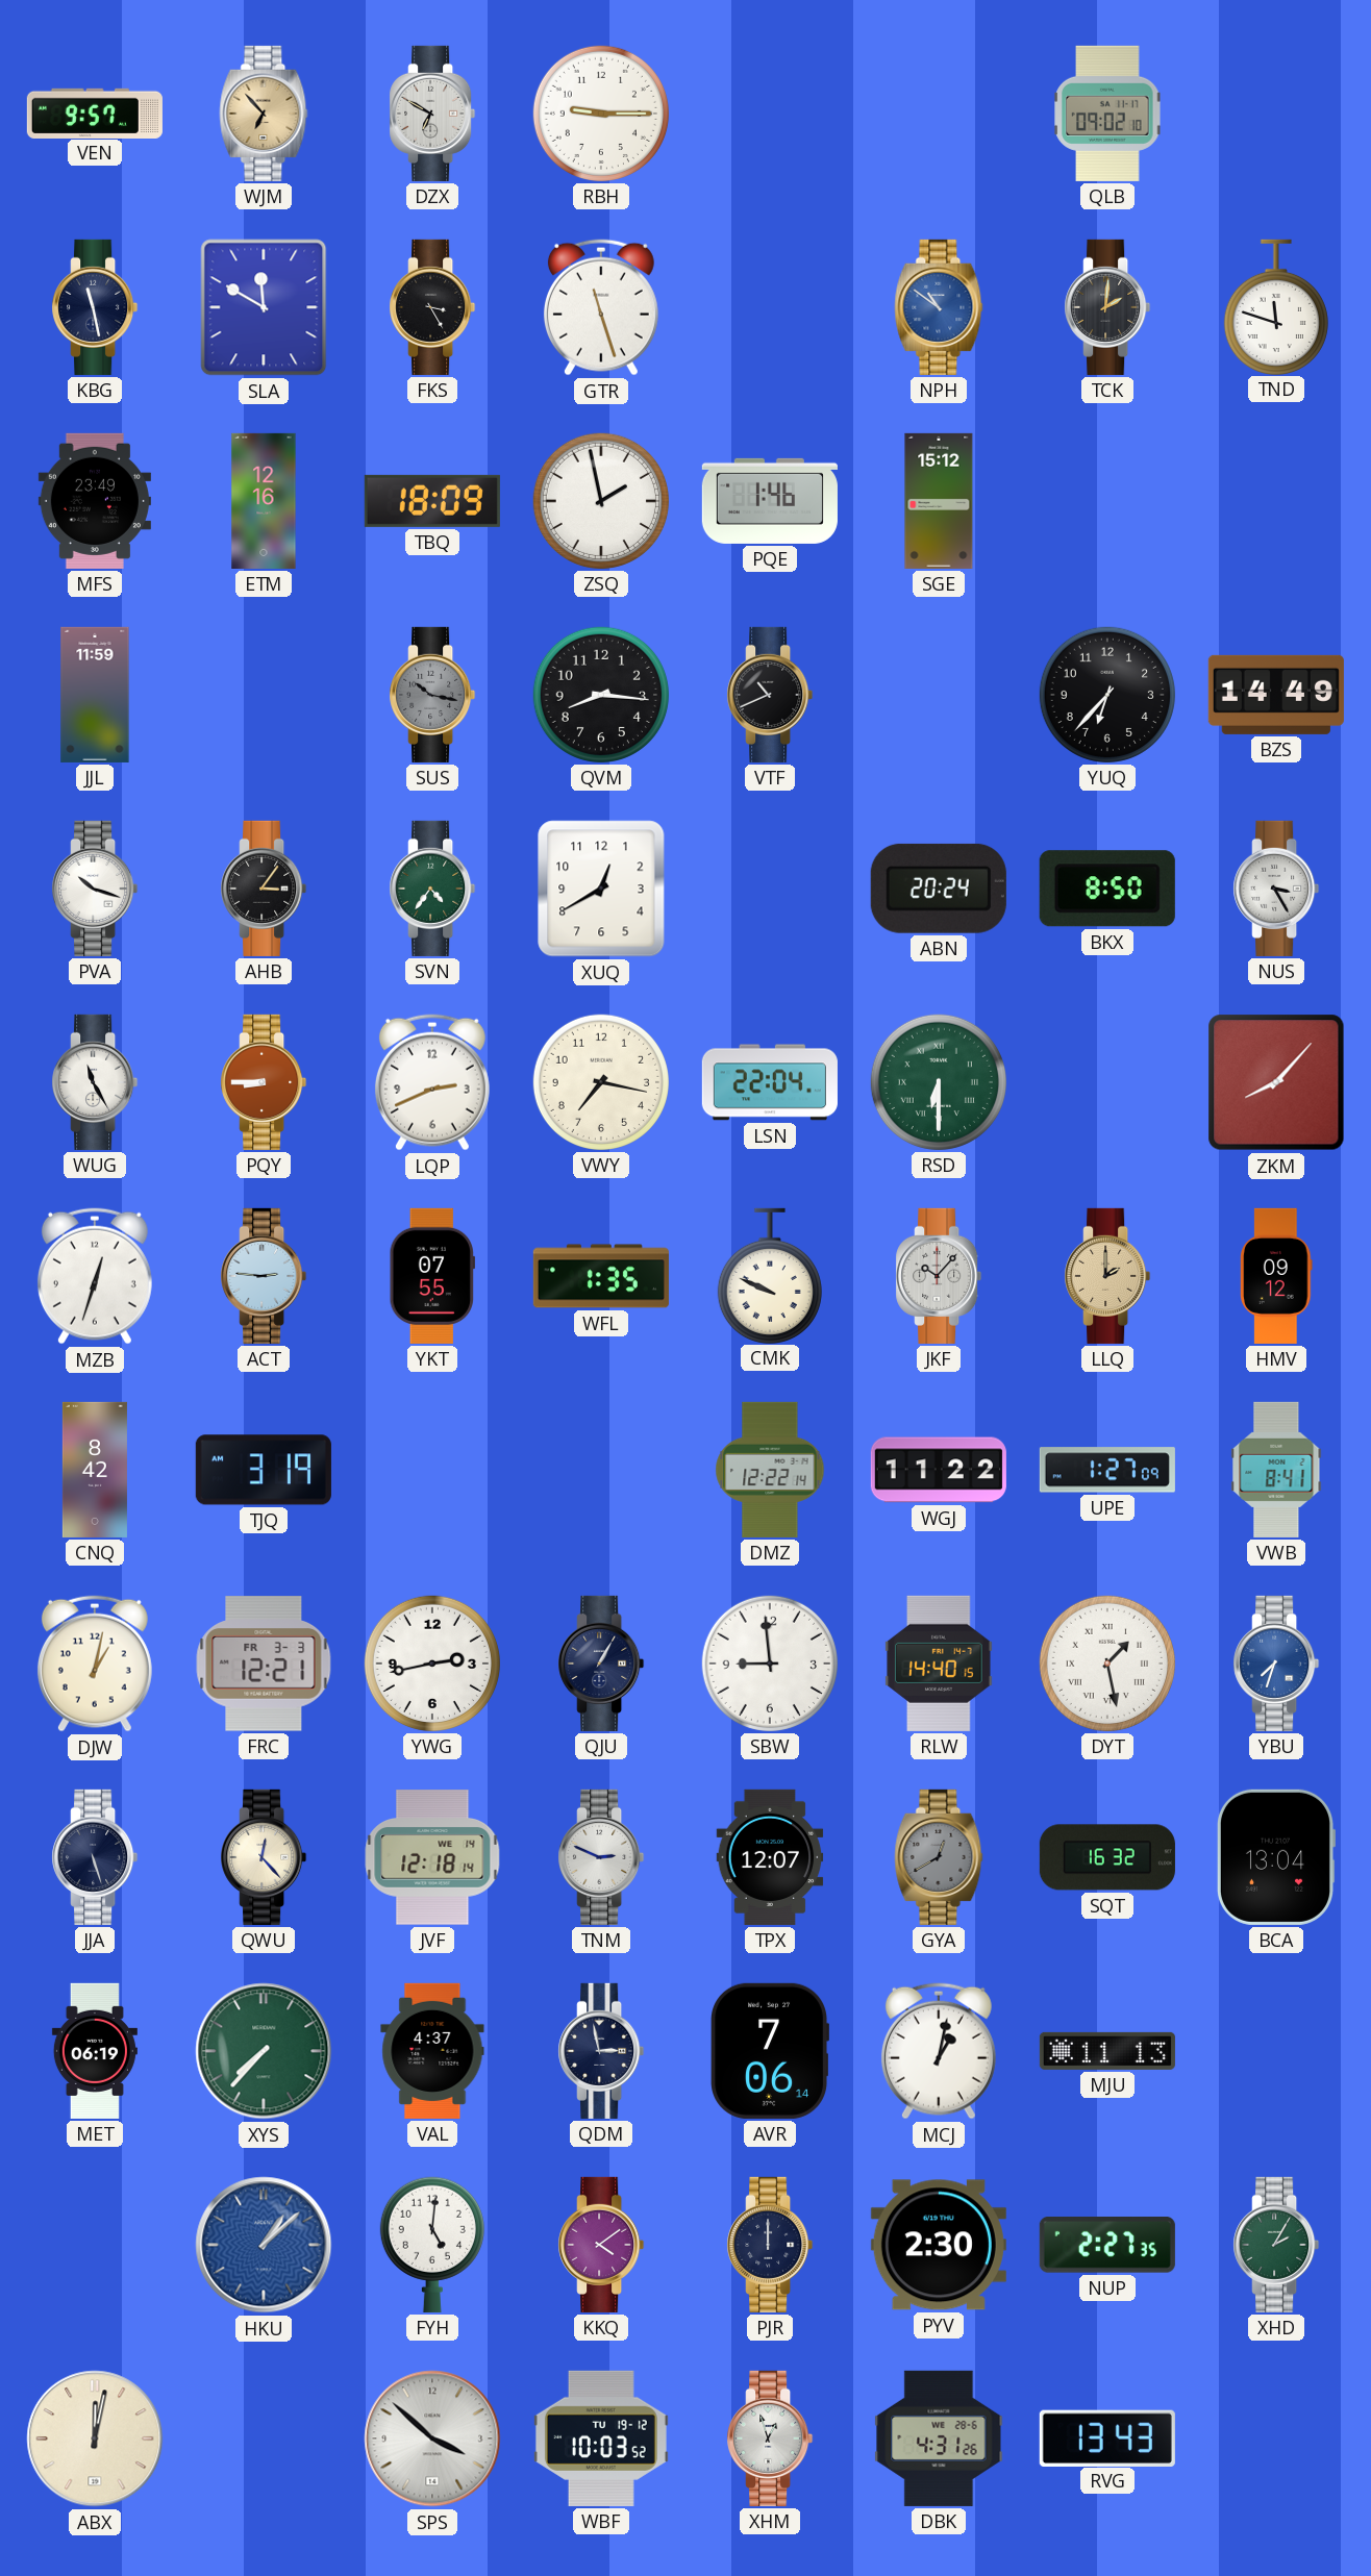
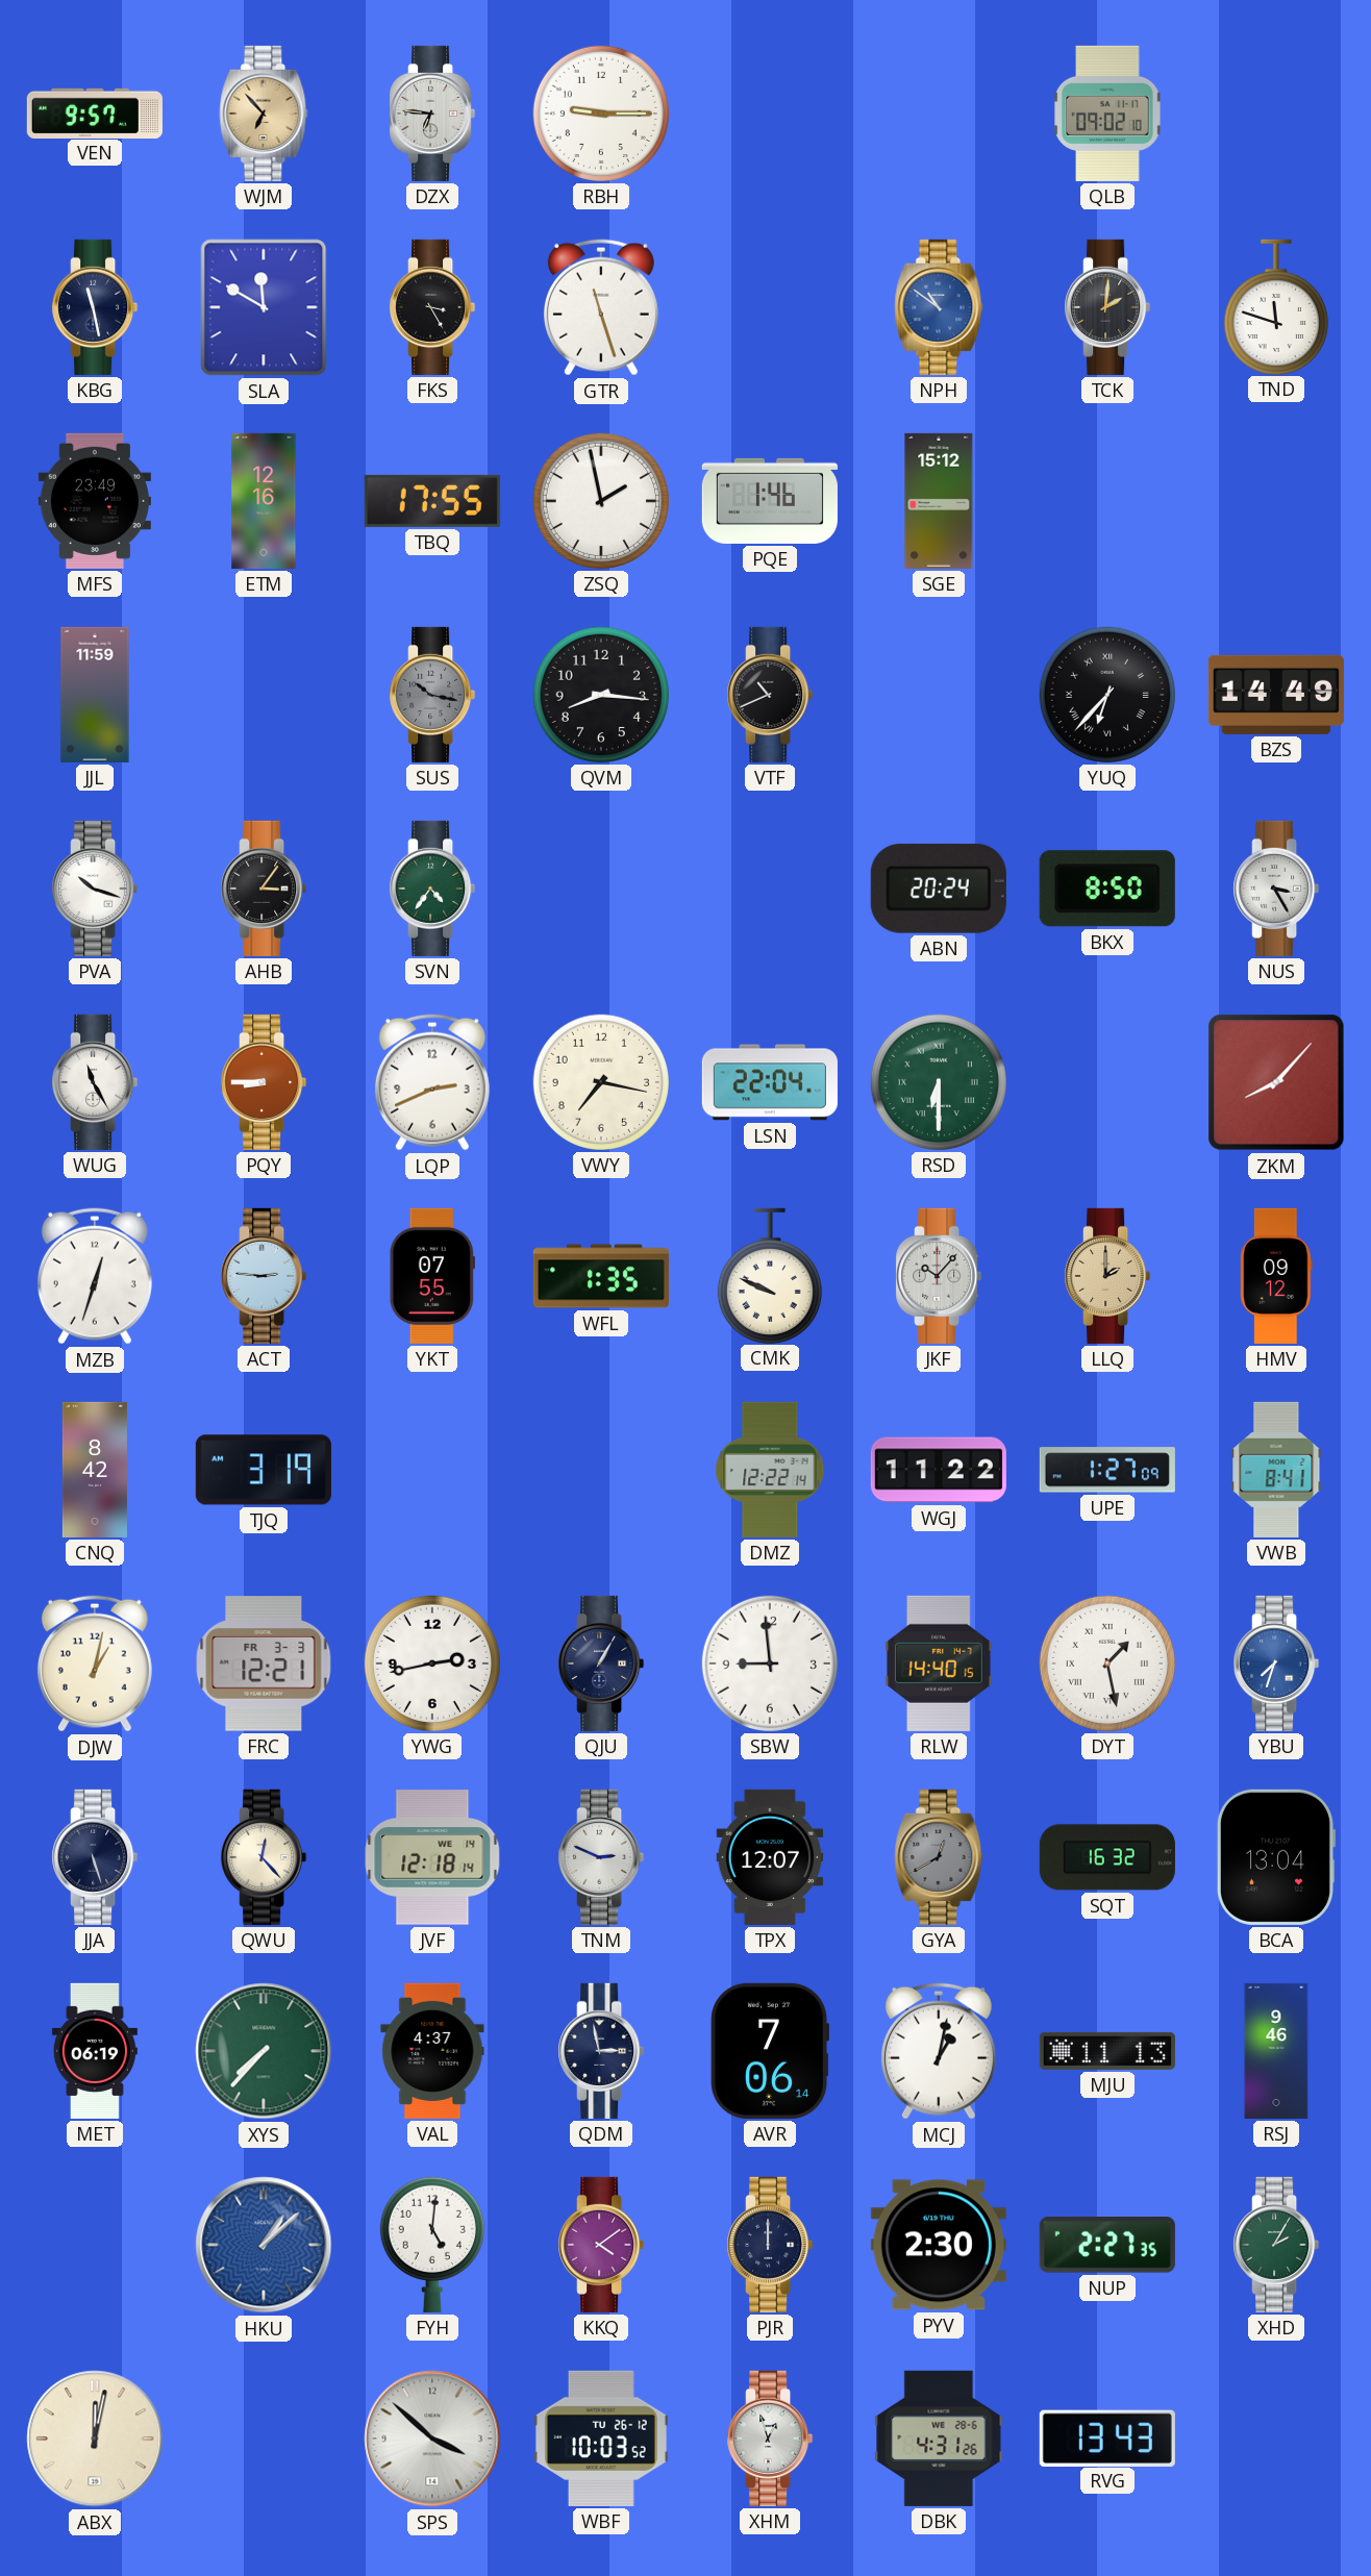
DZX: 6:50 -> 6:46 (432, 114)
TBQ: 18:09 -> 17:55 (432, 501)
YUQ numerals: Arabic -> Roman (1107, 695)
XUQ: 12:40 -> none (601, 889)
RSJ: none -> 9:46 (1276, 2051)
WBF date: TU 19-12 -> TU 26-12 (601, 2439)
